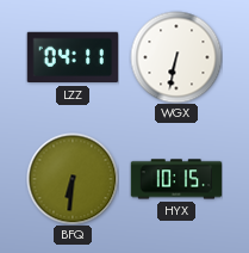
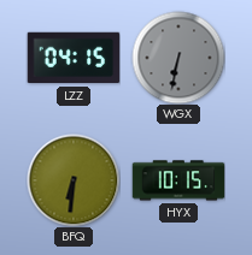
LZZ: 04:11 -> 04:15 (74, 58)
WGX dial: white -> grey (178, 58)
